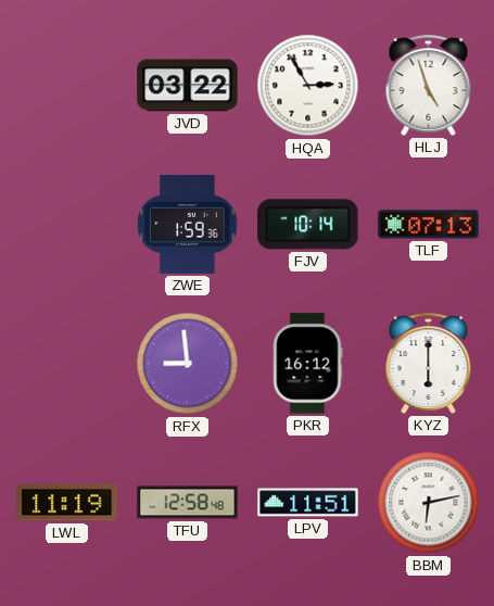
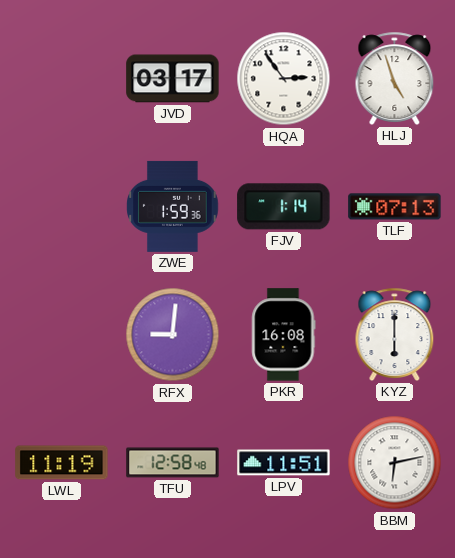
JVD: 03:22 -> 03:17 (173, 79)
HQA: 2:55 -> 2:54 (284, 79)
FJV: 10:14 -> 1:14 (284, 207)
RFX: 8:59 -> 9:01 (173, 335)
PKR: 16:12 -> 16:08 (284, 335)
